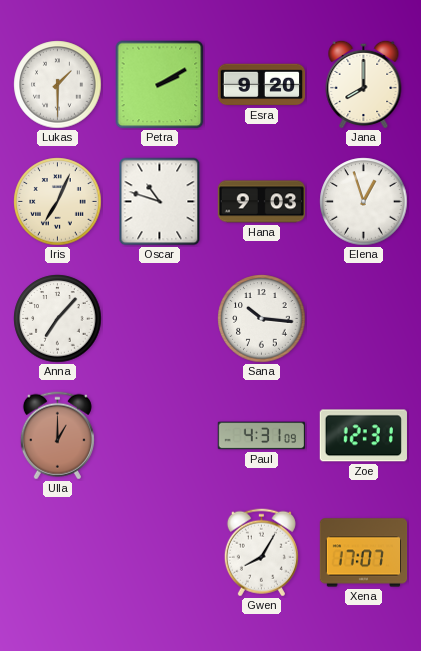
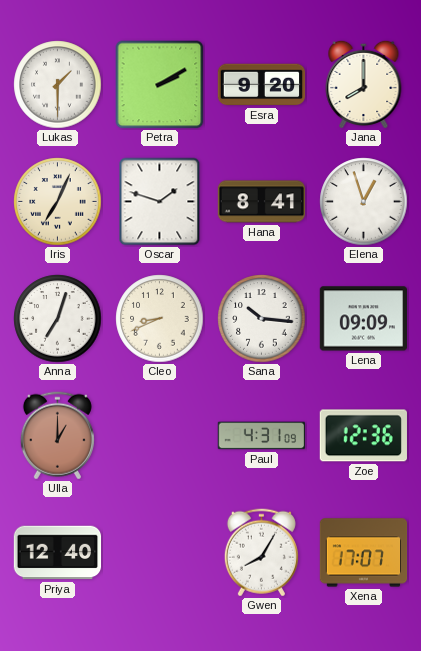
Oscar: 10:48 -> 1:48 (160, 202)
Hana: 9:03 -> 8:41 (262, 202)
Anna: 7:07 -> 7:03 (58, 319)
Cleo: none -> 8:41 (160, 319)
Lena: none -> 09:09 (363, 319)
Zoe: 12:31 -> 12:36 (363, 436)
Priya: none -> 12:40 (58, 553)
